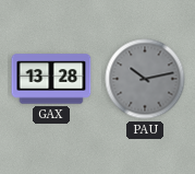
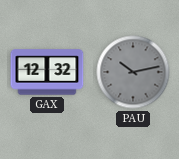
GAX: 13:28 -> 12:32 (47, 72)
